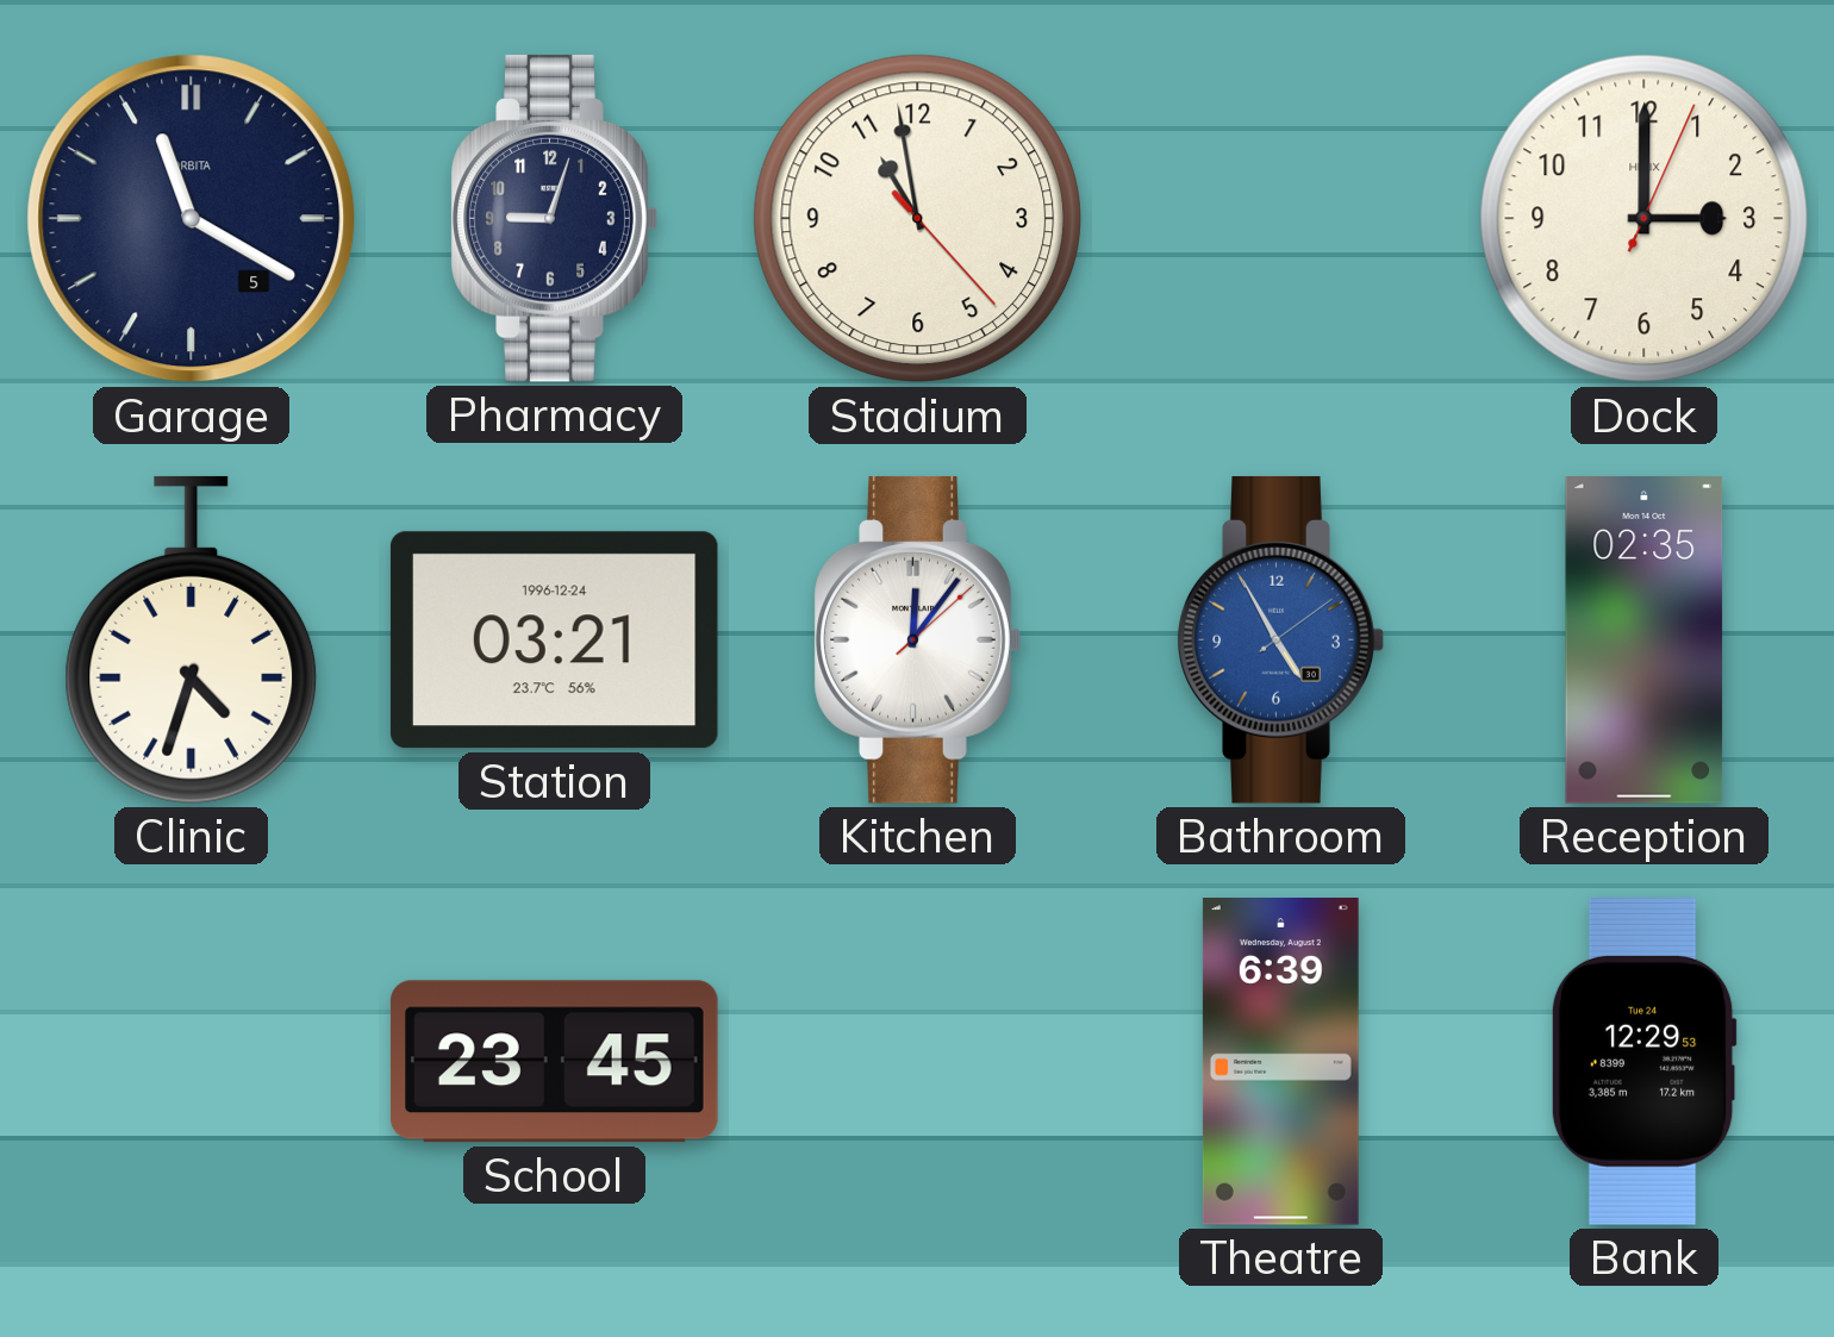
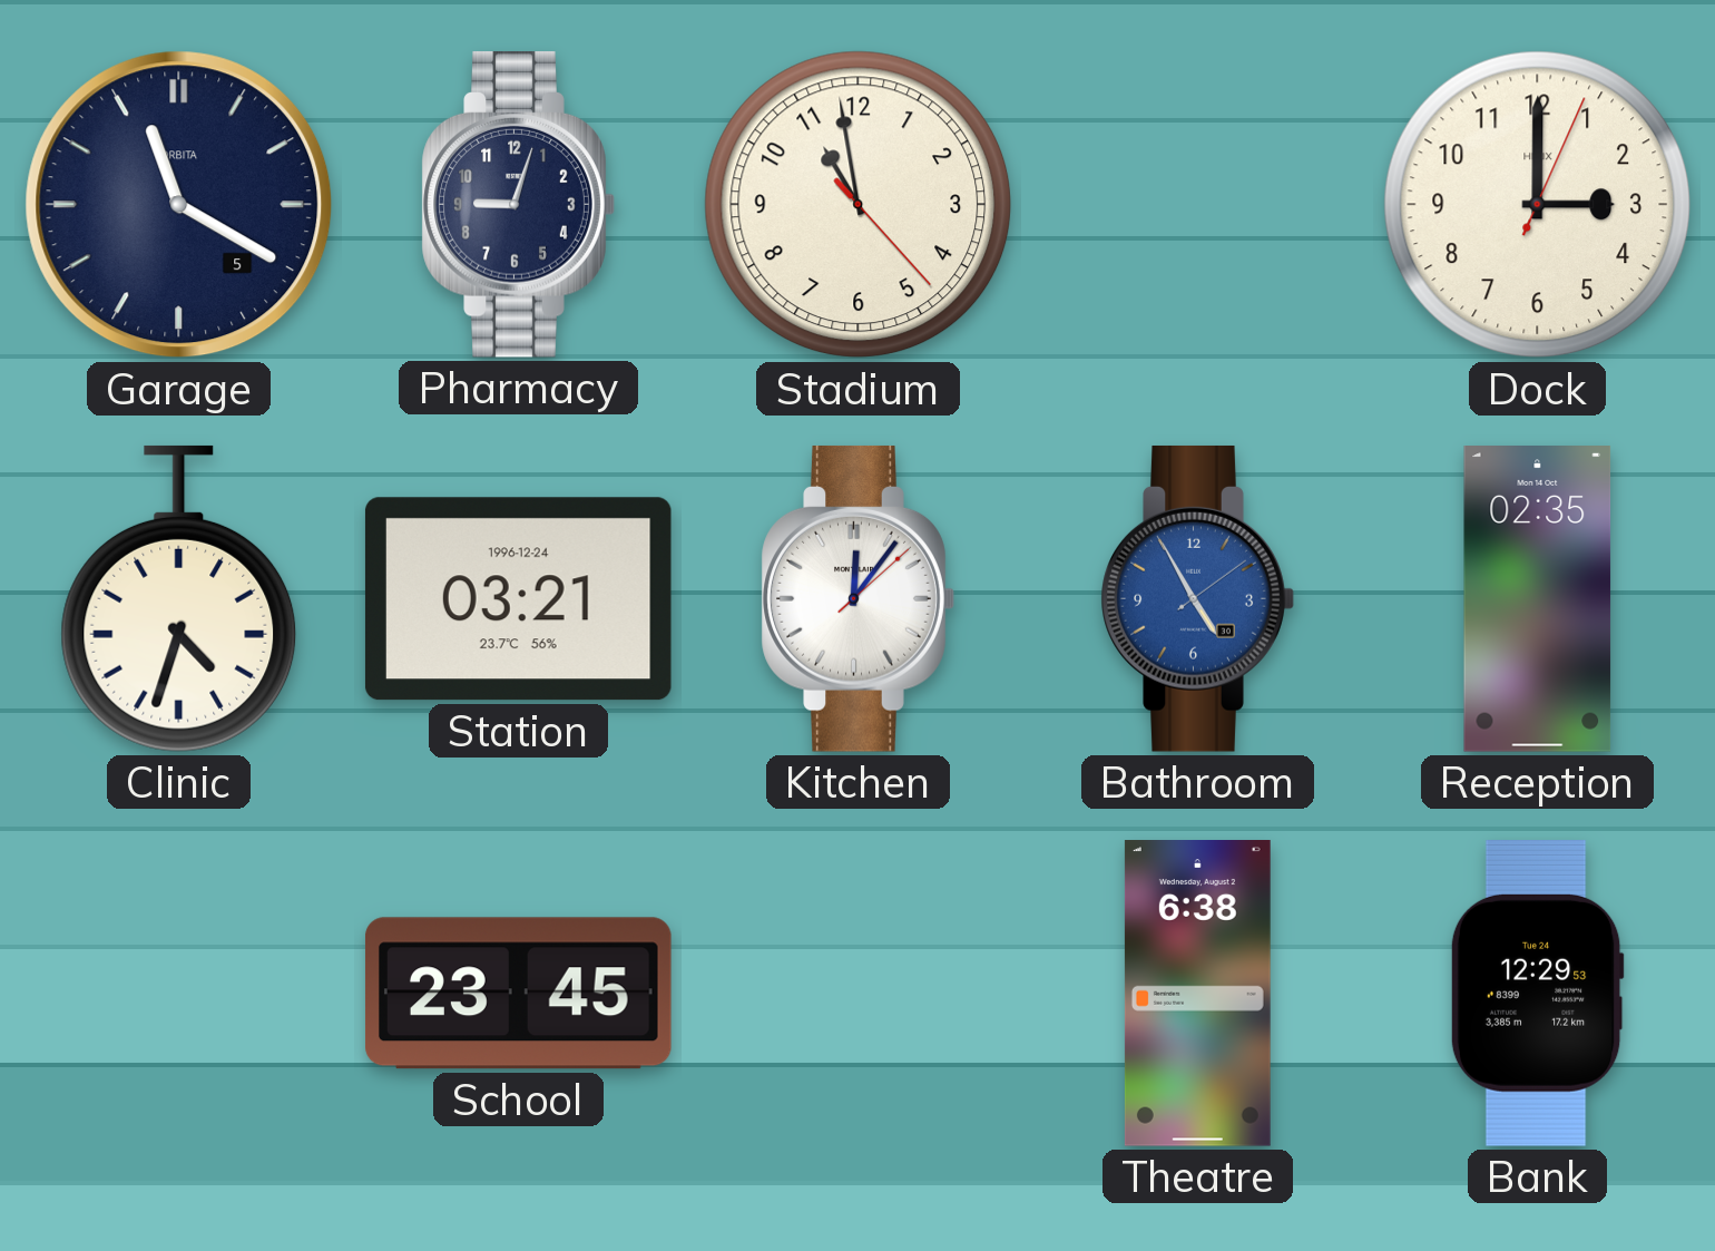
Theatre: 6:39 -> 6:38 (1197, 994)
